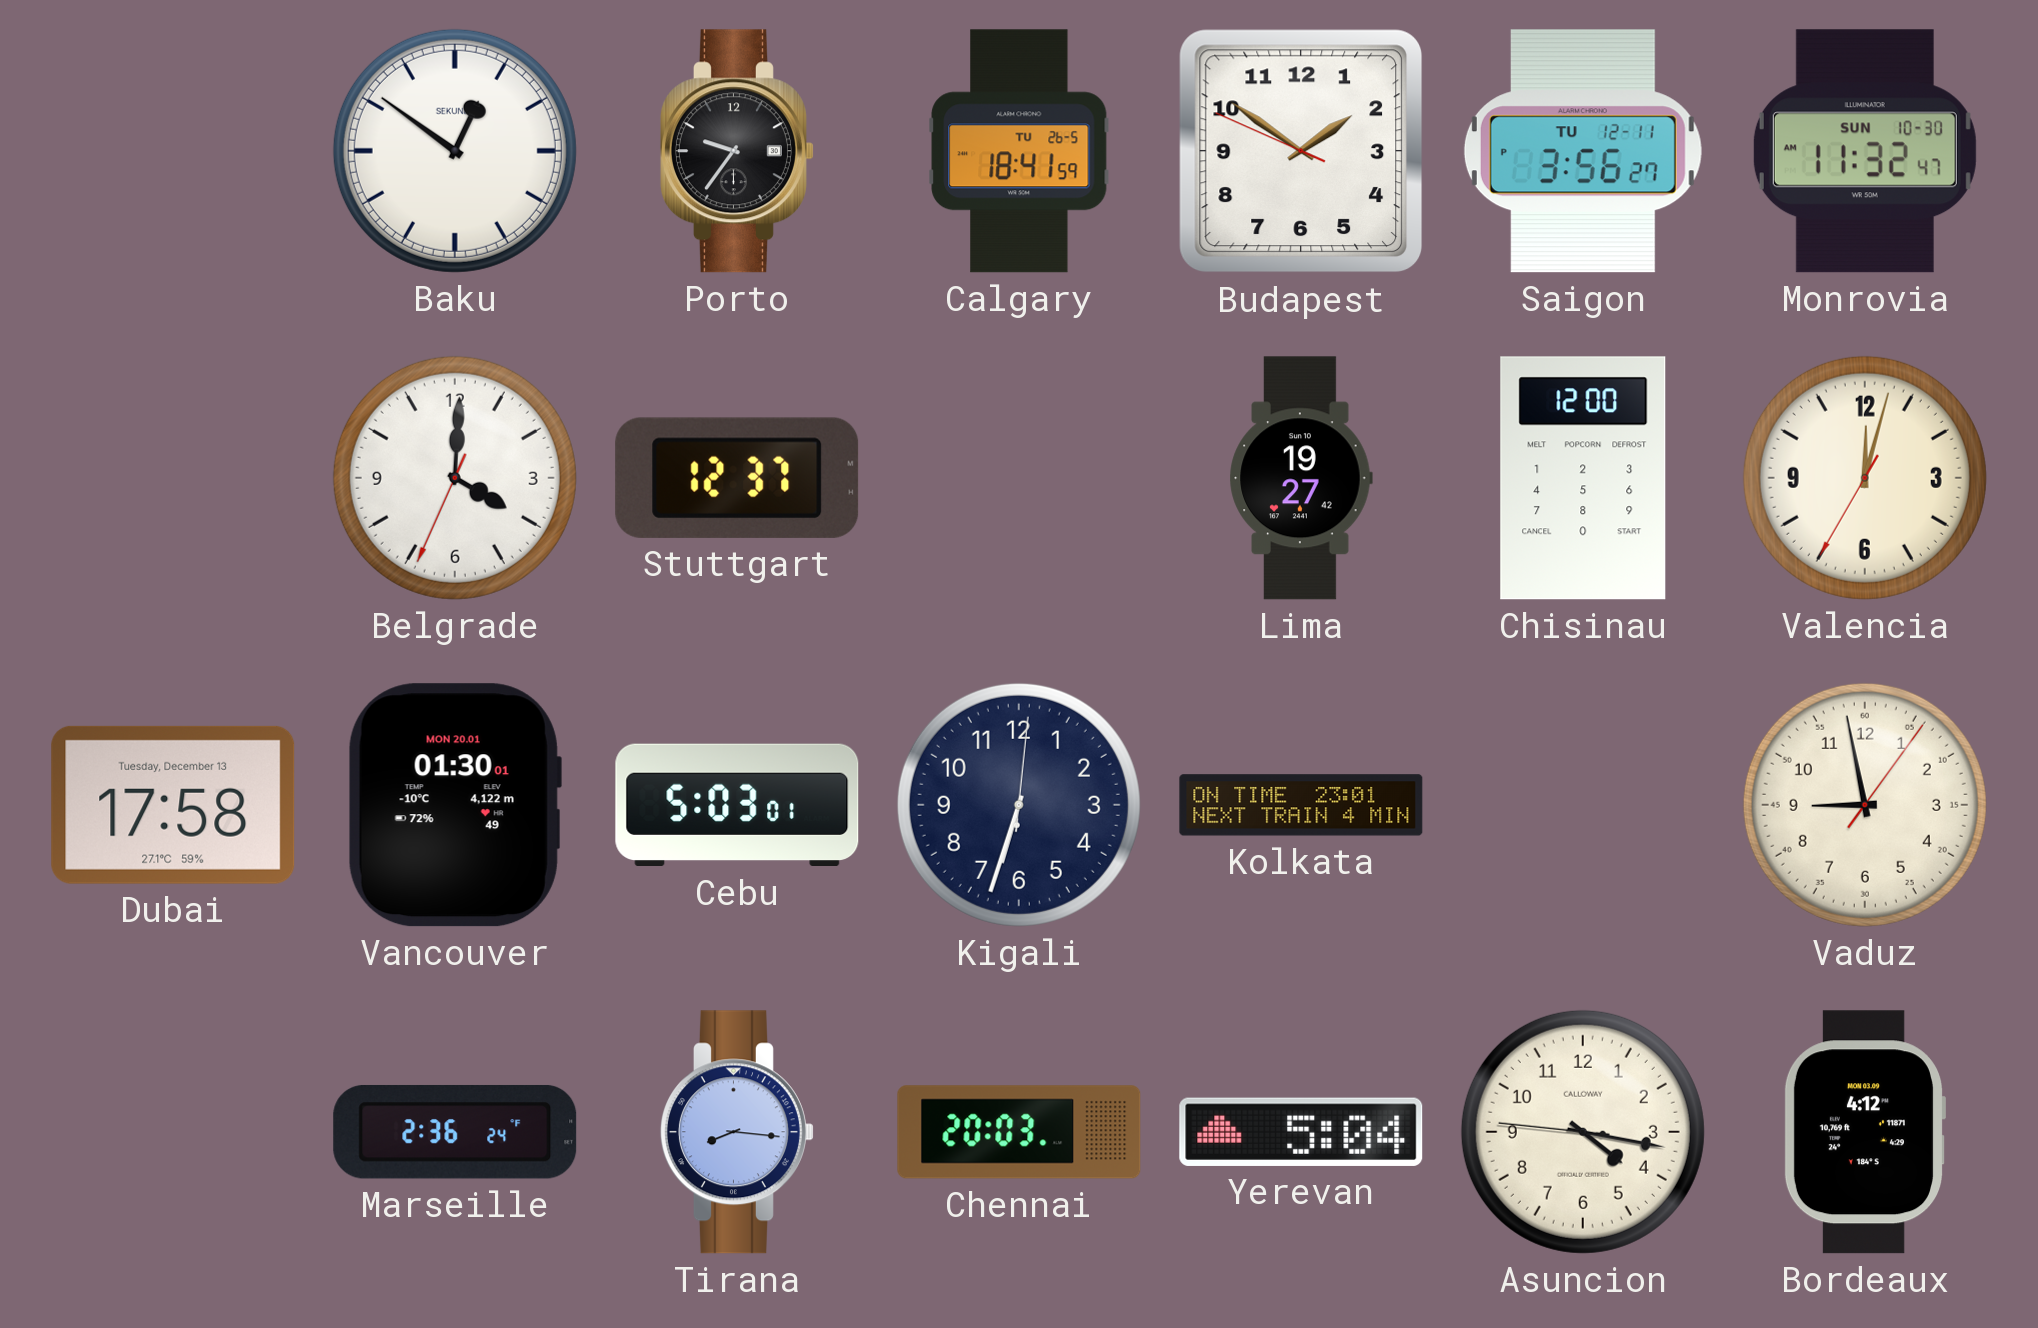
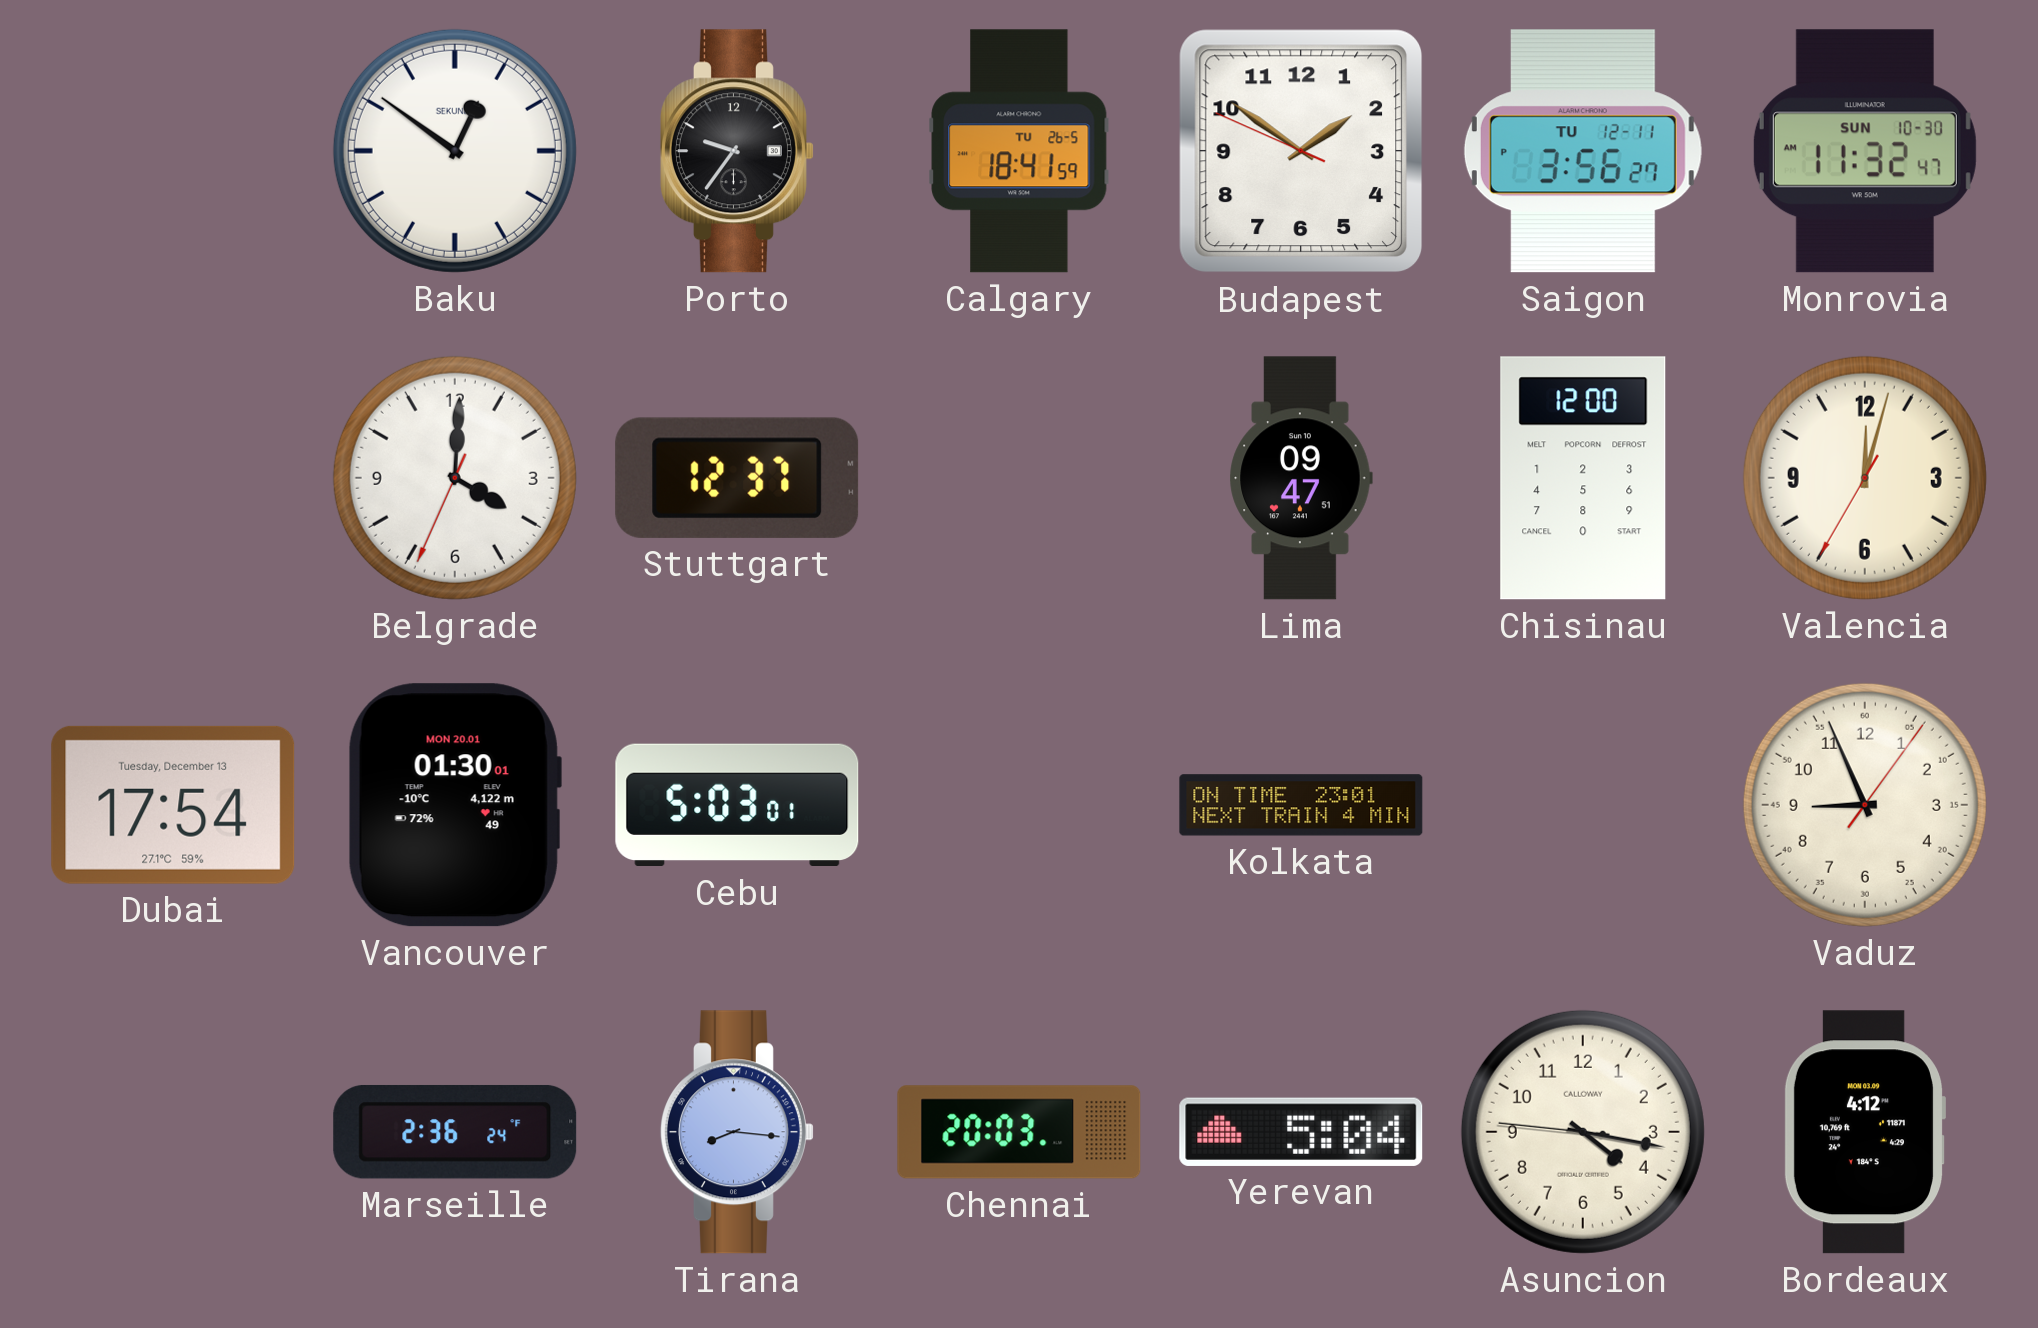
Lima: 19:27 -> 09:47 (1301, 478)
Dubai: 17:58 -> 17:54 (173, 805)
Kigali: 6:33 -> none (1019, 805)
Vaduz: 8:58 -> 8:56 (1865, 805)
